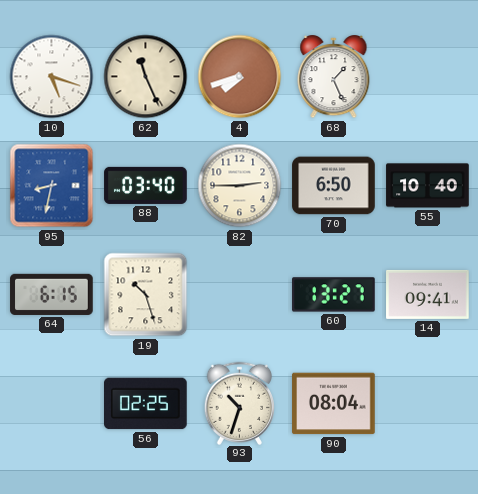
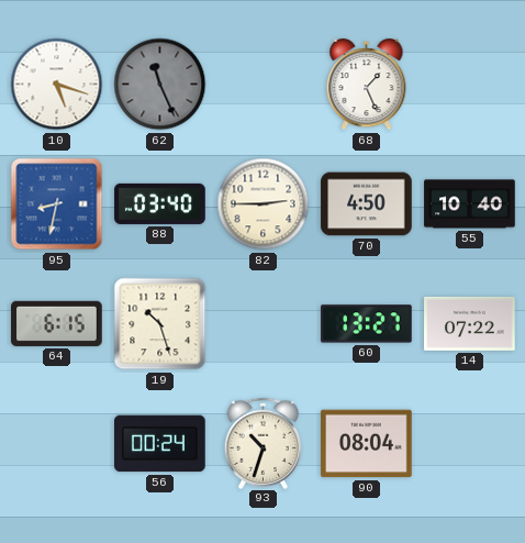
62 dial: cream -> grey (160, 85)
4: 7:42 -> none (240, 77)
70: 6:50 -> 4:50 (367, 204)
14: 09:41 -> 07:22 (470, 323)
56: 02:25 -> 00:24 (160, 444)
